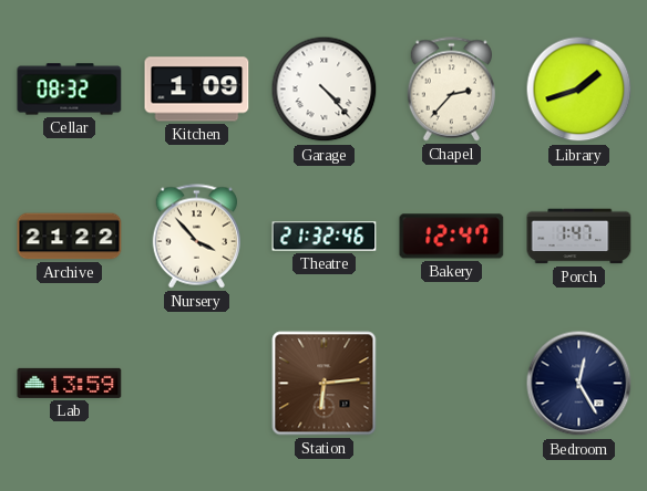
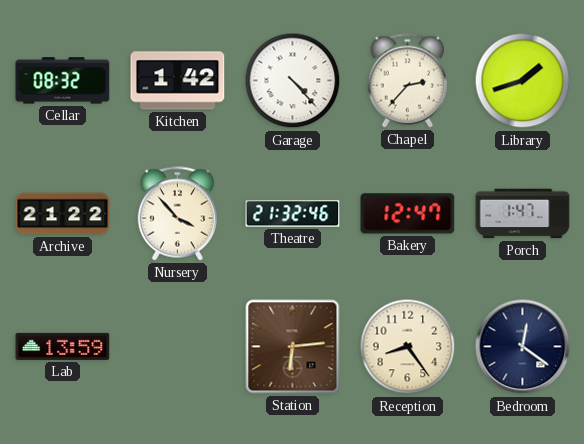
Kitchen: 1:09 -> 1:42 (178, 81)
Reception: none -> 8:24 (408, 347)
Bedroom: 12:25 -> 12:21 (523, 347)
